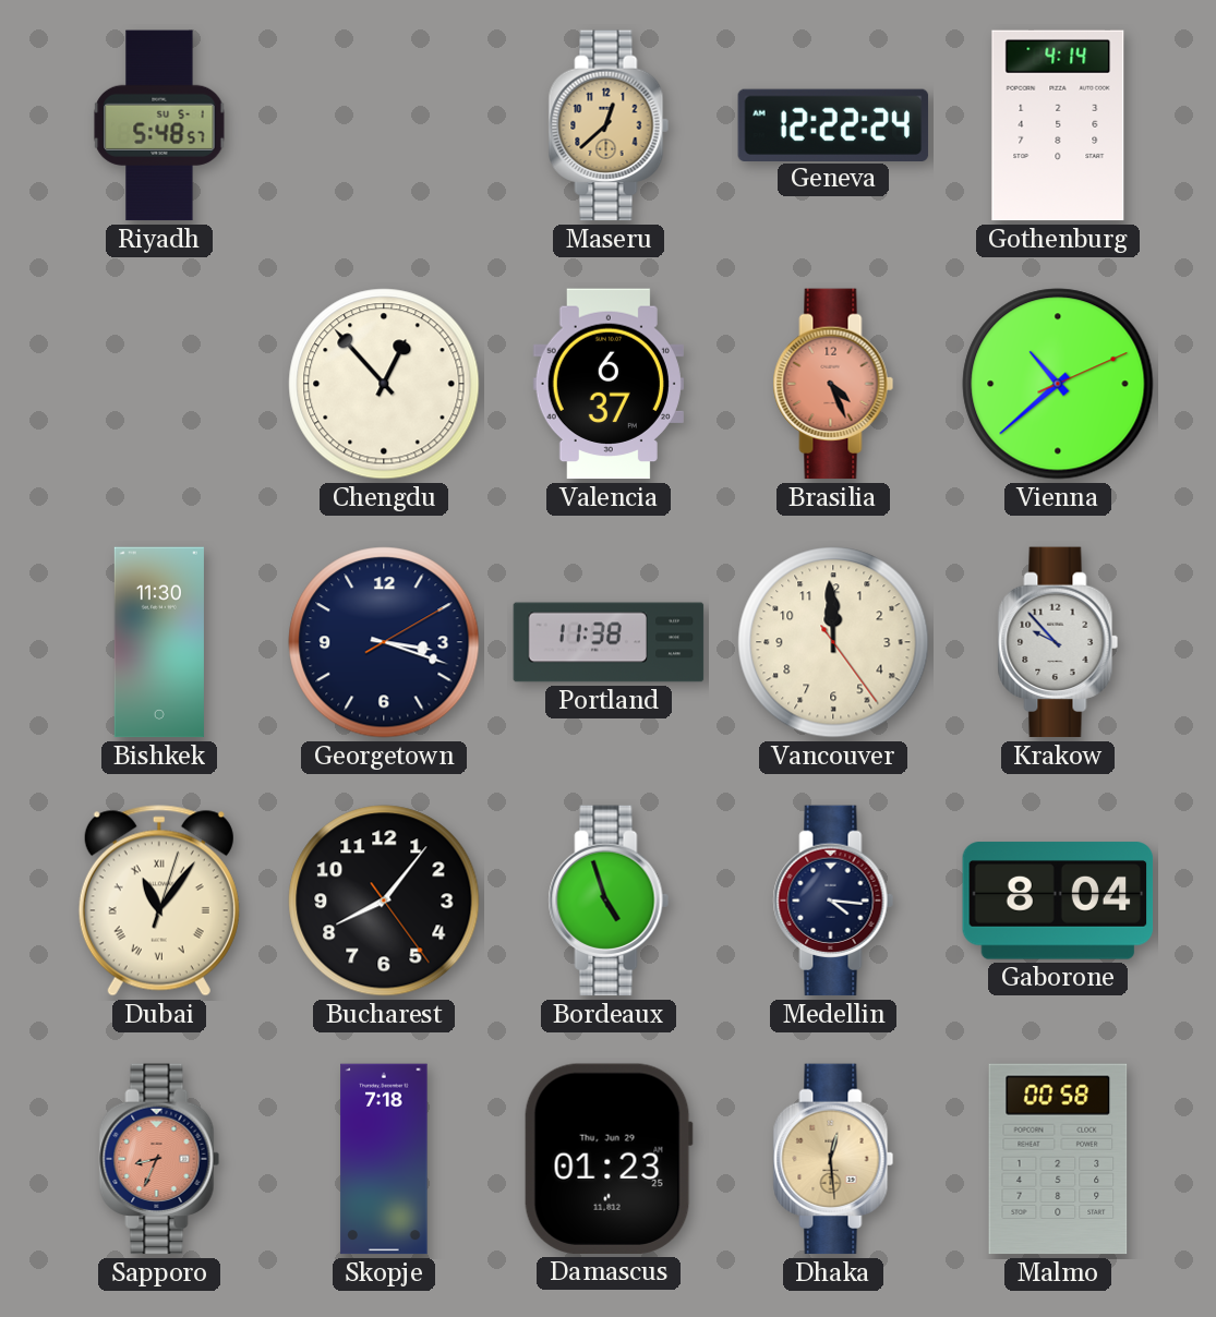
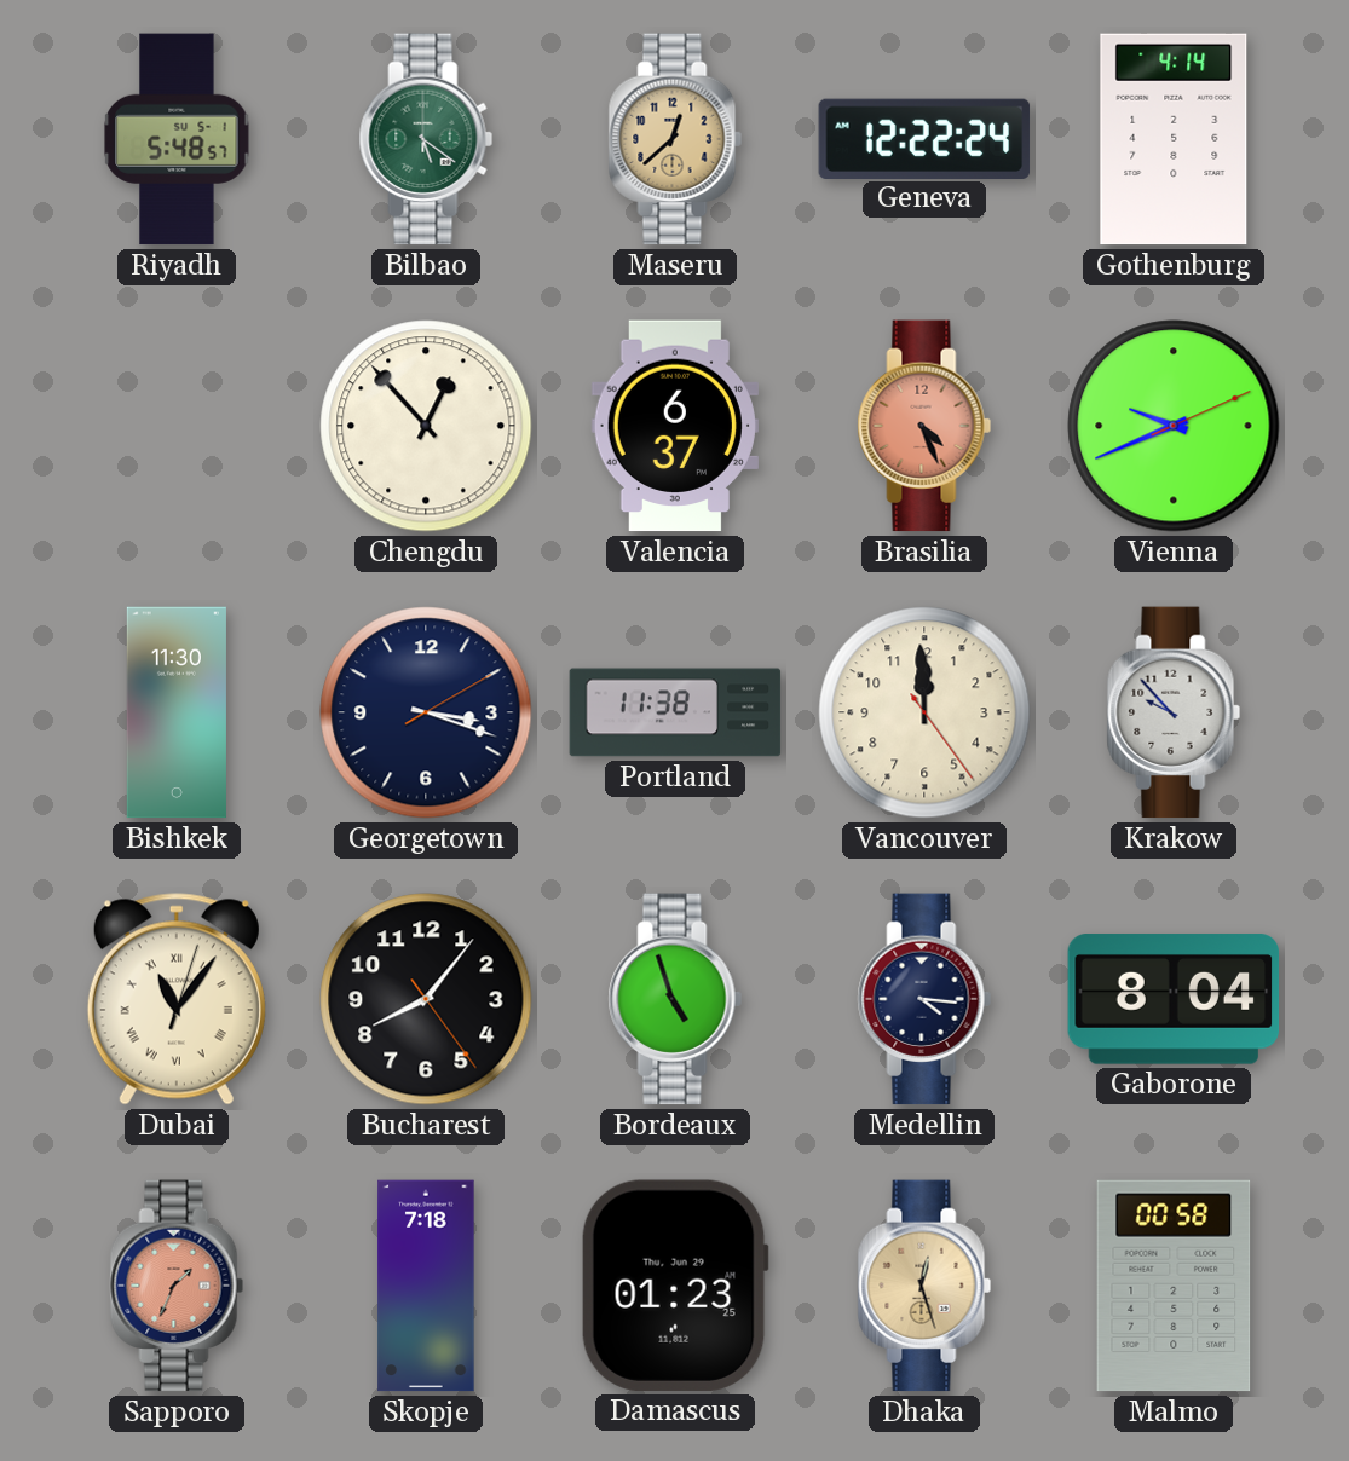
Bilbao: none -> 5:21 (426, 139)
Vienna: 10:38 -> 9:41 (1174, 426)
Sapporo: 8:34 -> 1:34 (177, 1286)
Dhaka: 12:29 -> 12:27 (924, 1286)
